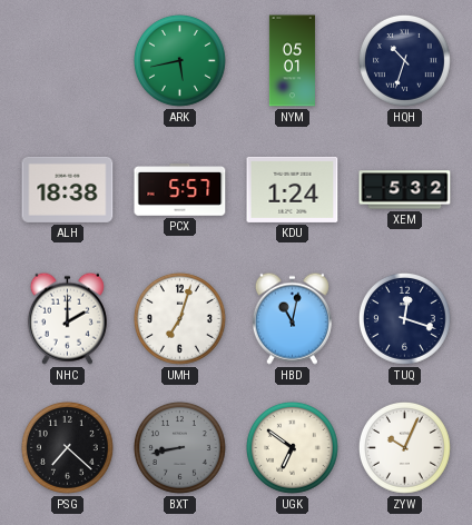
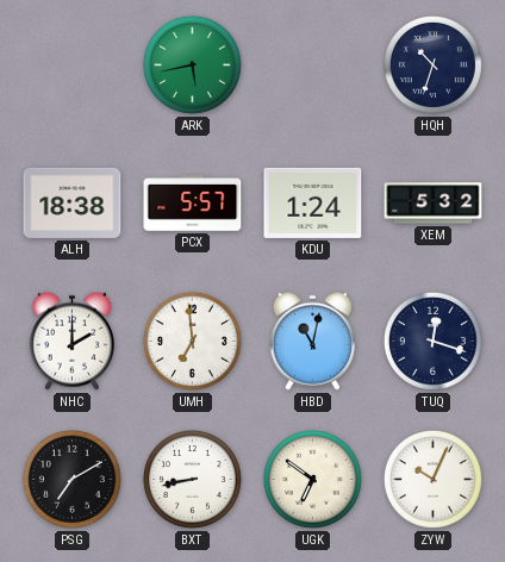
NYM: 05:01 -> none (292, 61)
UMH: 7:03 -> 6:59 (192, 341)
PSG: 7:22 -> 7:10 (71, 479)
BXT dial: grey -> white (192, 479)
